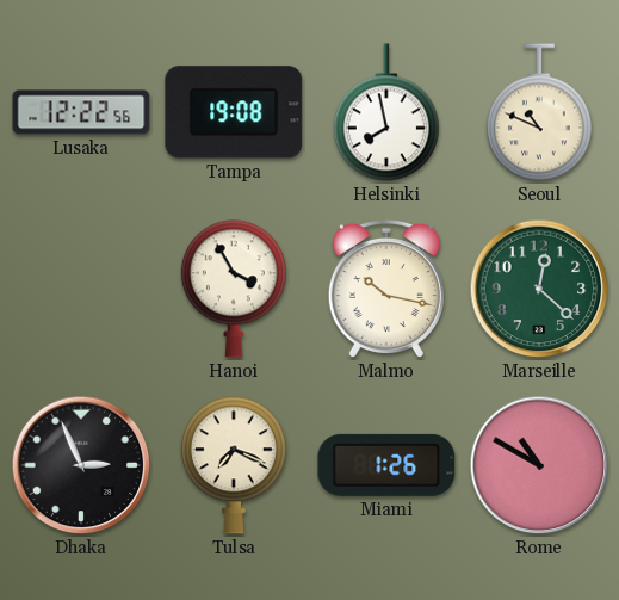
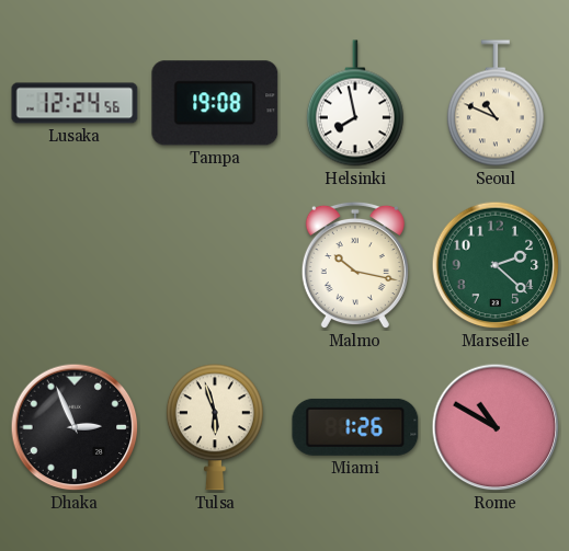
Lusaka: 12:22 -> 12:24 (75, 103)
Hanoi: 3:55 -> none (234, 289)
Marseille: 12:22 -> 2:22 (496, 265)
Tulsa: 7:19 -> 5:57 (215, 427)
